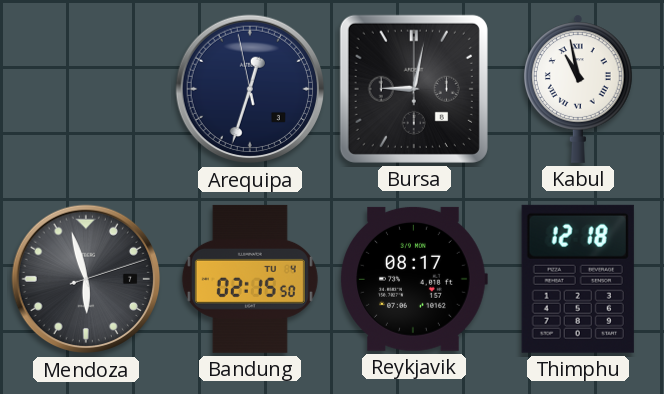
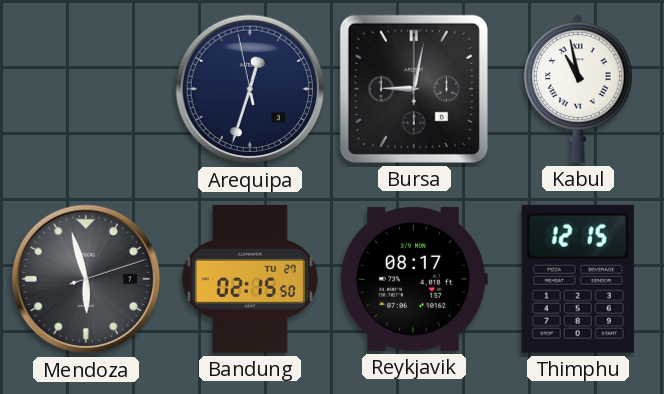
Bandung date: TU 4 -> TU 27 (250, 279)
Thimphu: 12:18 -> 12:15 (578, 279)
